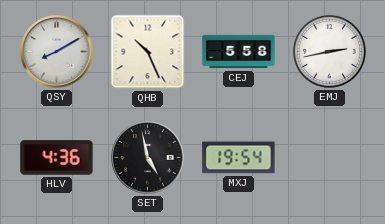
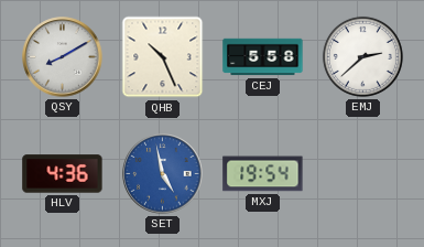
EMJ: 2:43 -> 2:38 (362, 56)
SET dial: black -> blue (163, 174)
